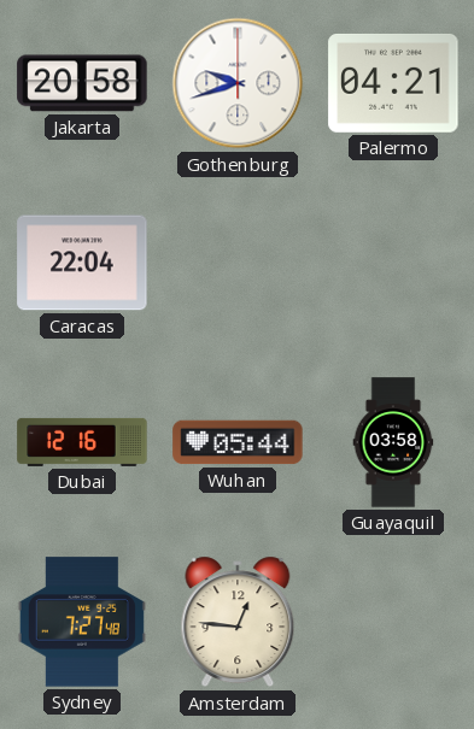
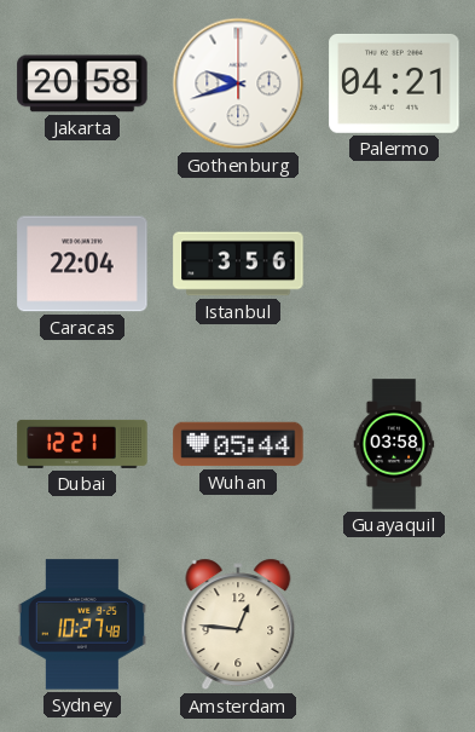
Istanbul: none -> 3:56 (238, 264)
Dubai: 12:16 -> 12:21 (82, 444)
Sydney: 7:27 -> 10:27 (82, 624)
